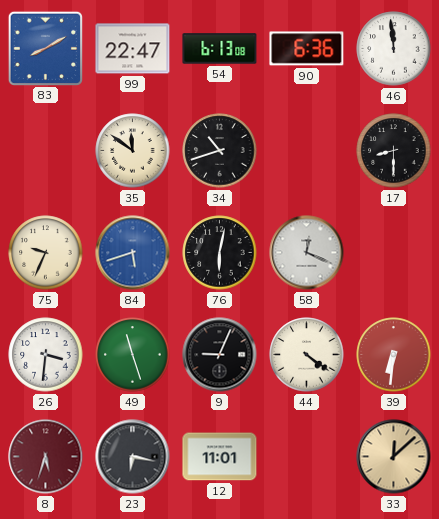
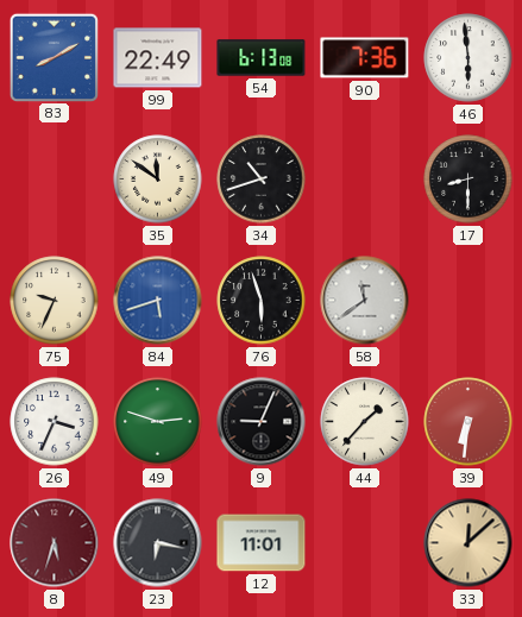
99: 22:47 -> 22:49 (158, 58)
90: 6:36 -> 7:36 (365, 58)
46: 11:59 -> 5:59 (468, 58)
76: 6:02 -> 5:57 (262, 301)
58: 12:19 -> 11:39 (365, 301)
26: 3:31 -> 3:34 (55, 422)
49: 11:27 -> 2:48 (158, 422)
44: 4:21 -> 1:37 (365, 422)
